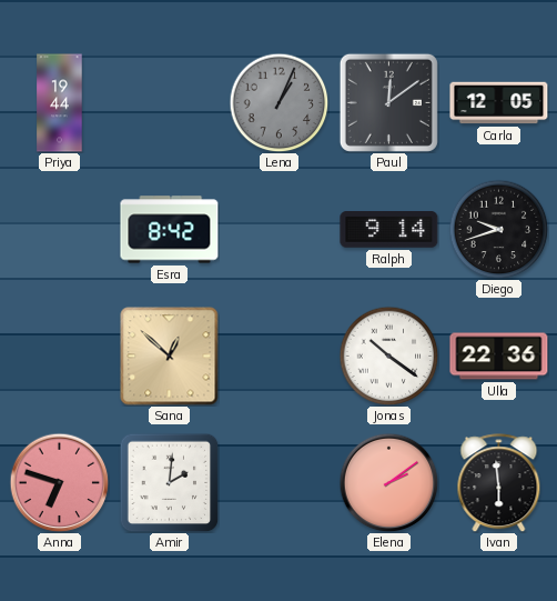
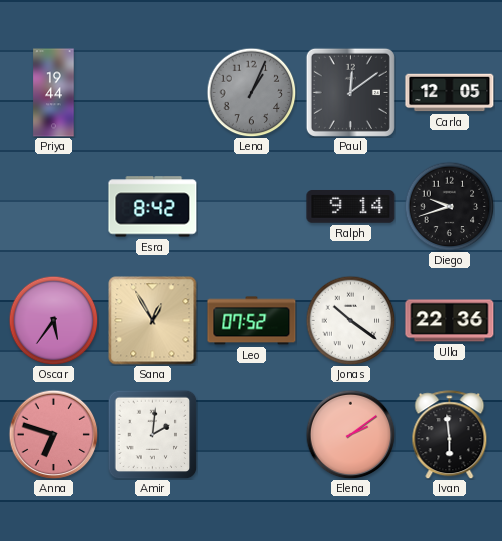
Oscar: none -> 5:36 (53, 320)
Sana: 12:52 -> 12:55 (153, 321)
Leo: none -> 07:52 (252, 321)
